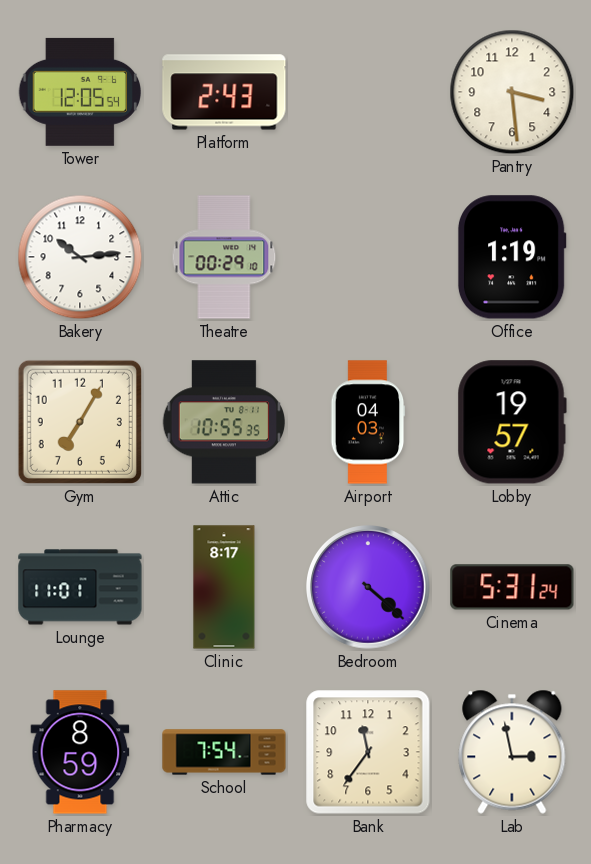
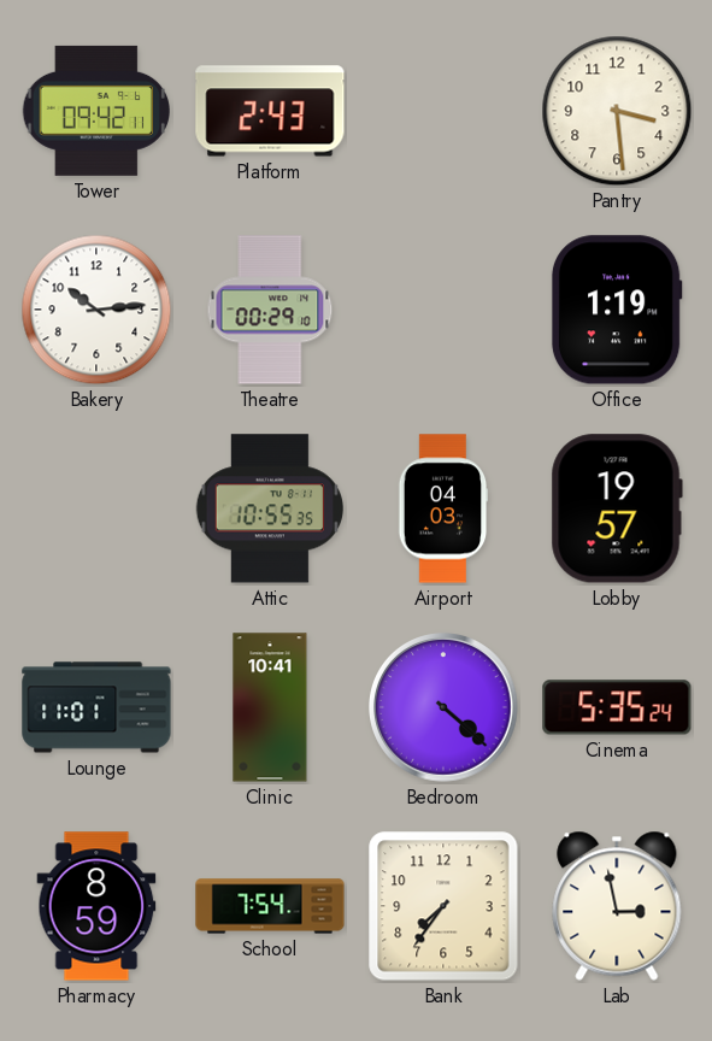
Tower: 12:05 -> 09:42 (95, 111)
Gym: 7:05 -> none (80, 422)
Clinic: 8:17 -> 10:41 (270, 707)
Cinema: 5:31 -> 5:35 (617, 707)
Bank: 11:36 -> 7:36 (443, 906)
